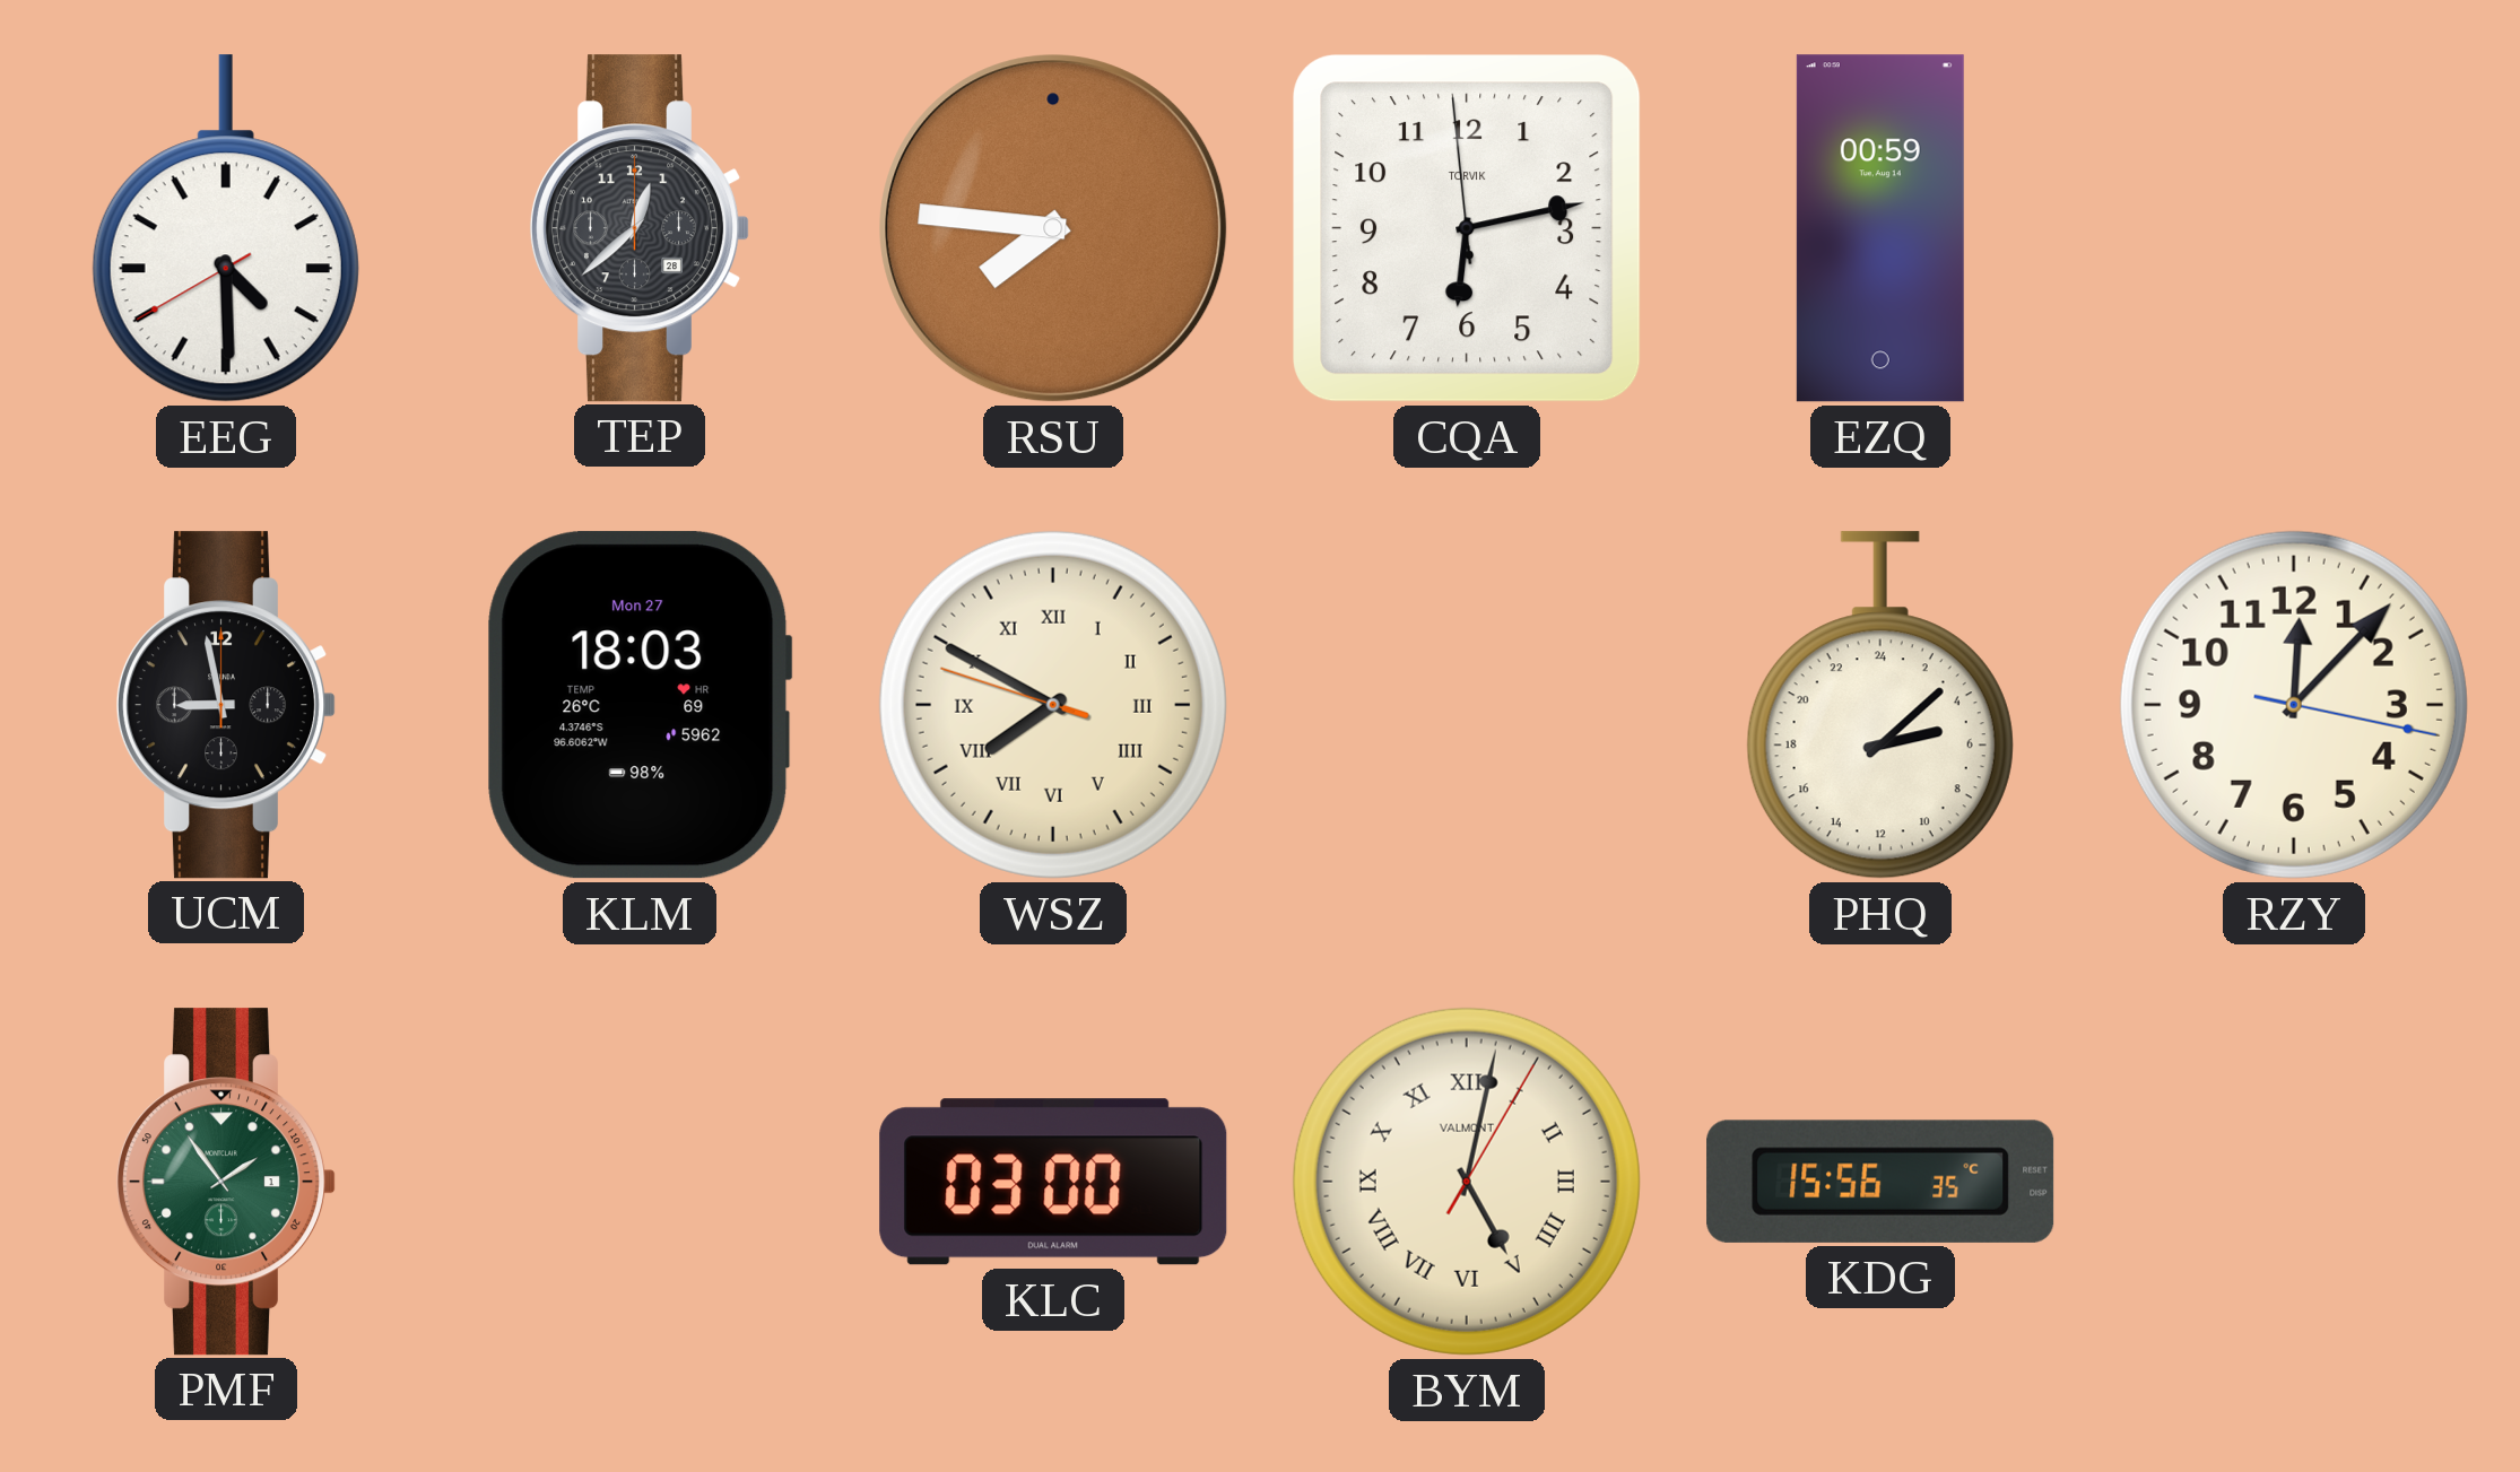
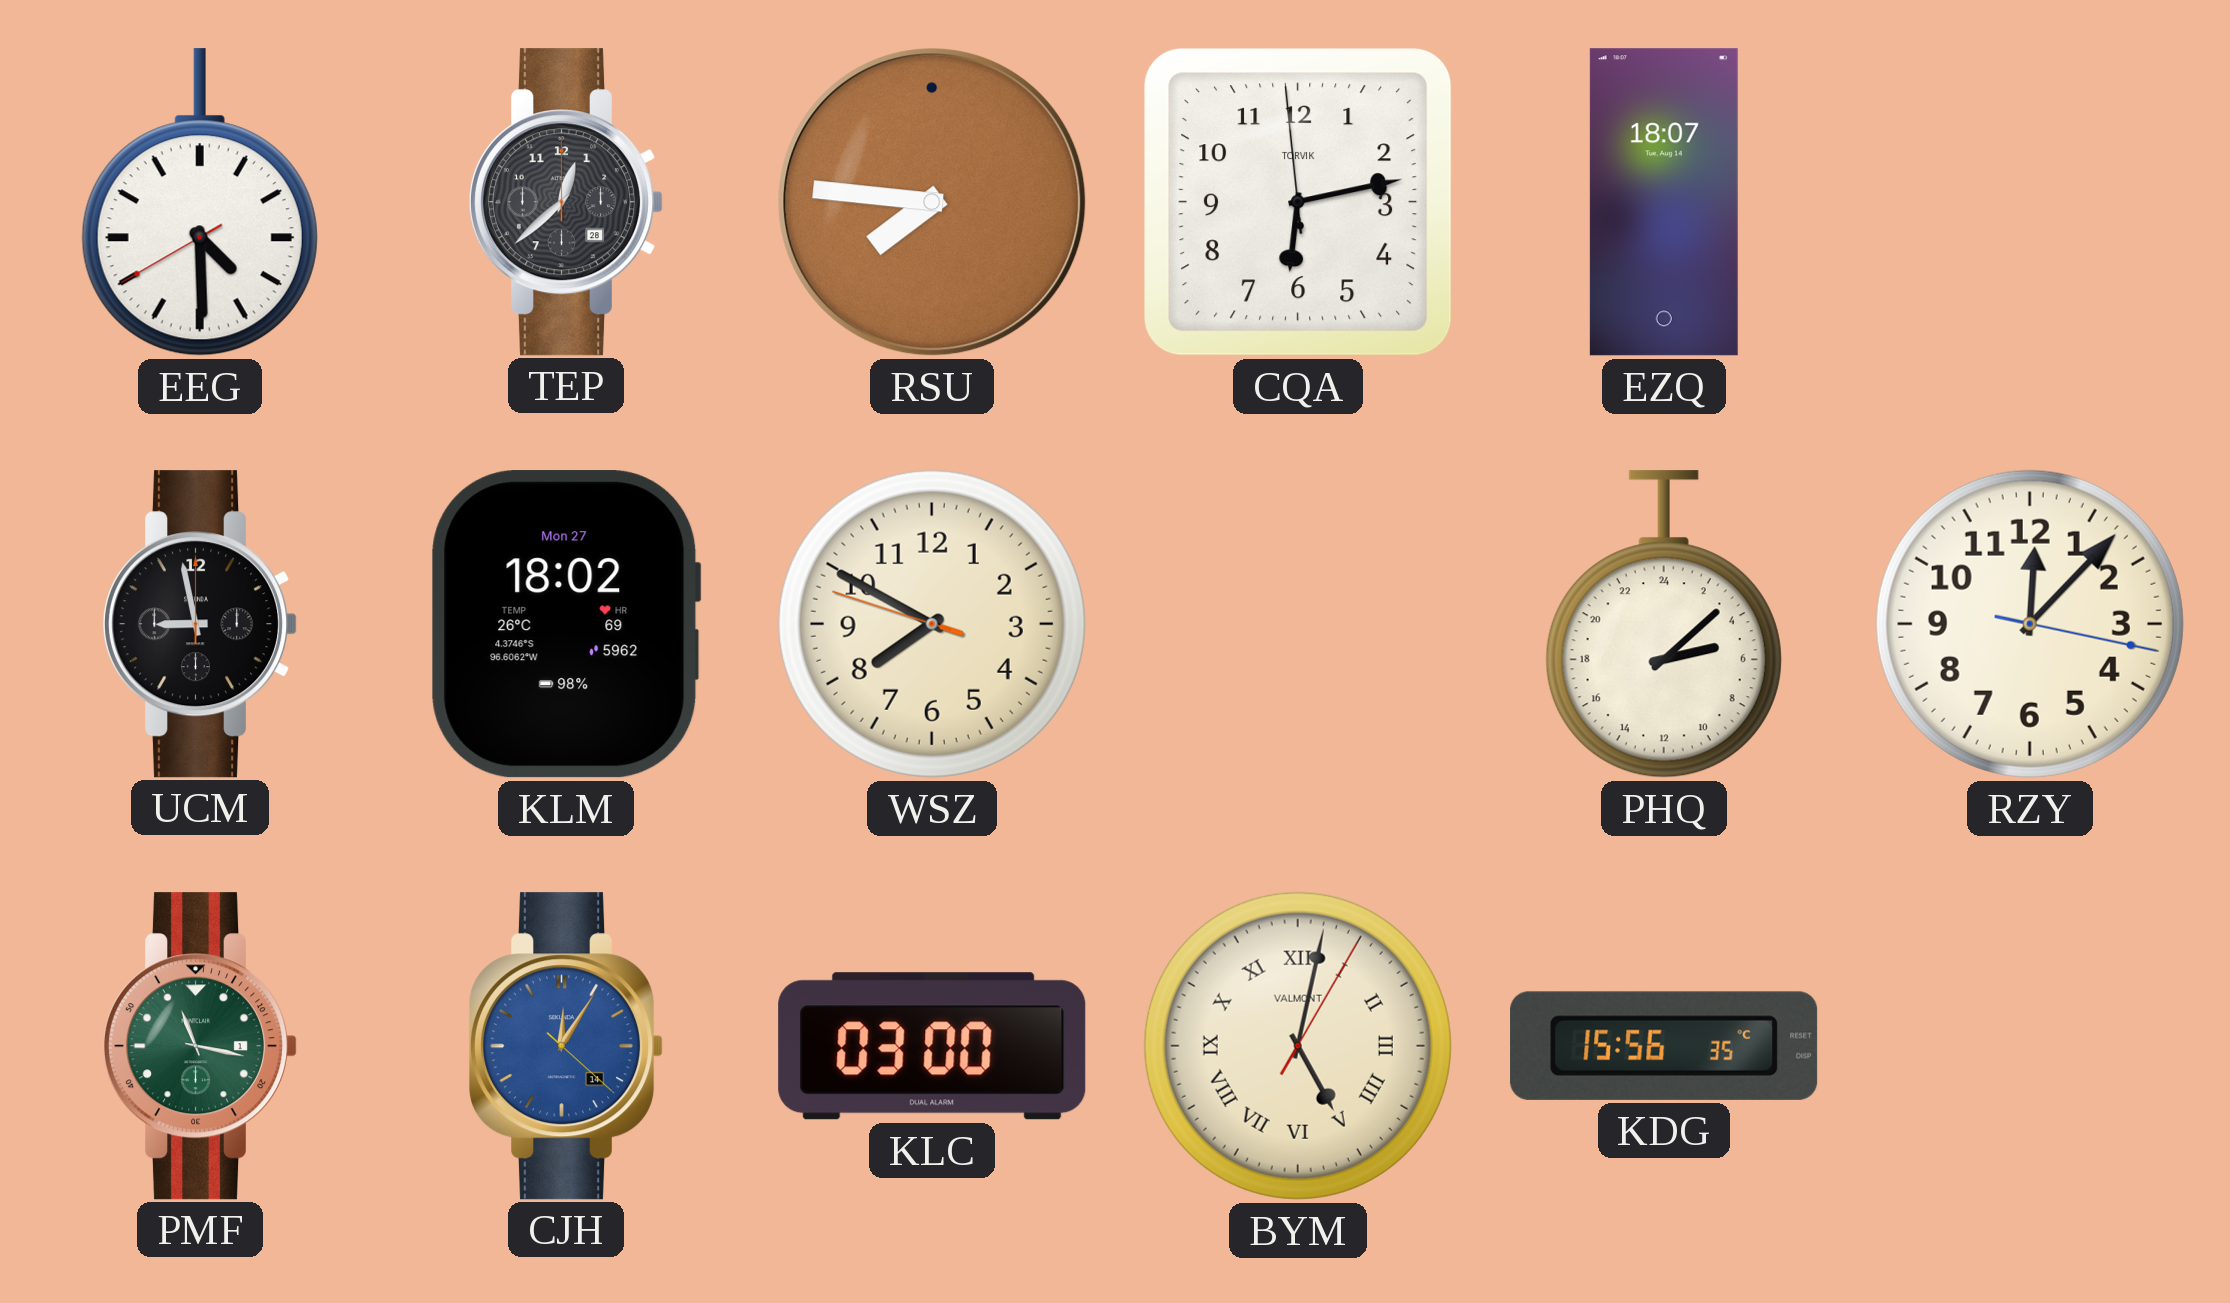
EZQ: 00:59 -> 18:07 (1664, 202)
KLM: 18:03 -> 18:02 (566, 624)
WSZ numerals: Roman -> Arabic (932, 624)
PMF: 1:54 -> 11:17 (200, 1046)
CJH: none -> 12:05 (566, 1046)
